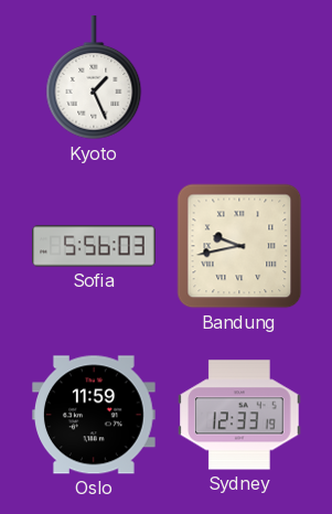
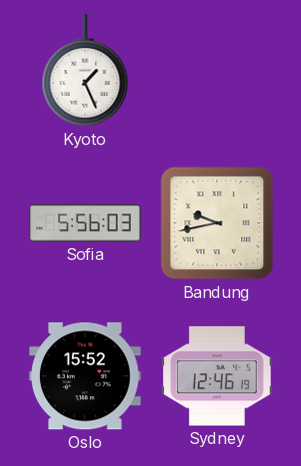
Oslo: 11:59 -> 15:52 (86, 376)
Sydney: 12:33 -> 12:46 (218, 376)
